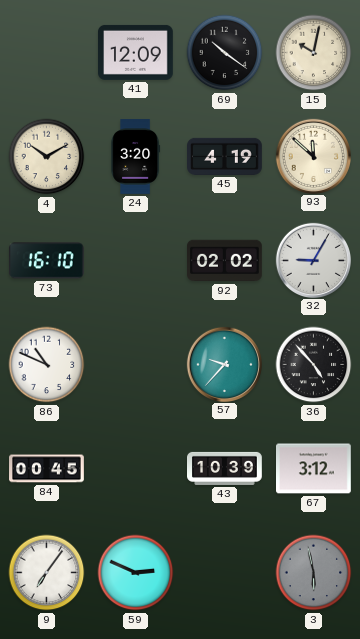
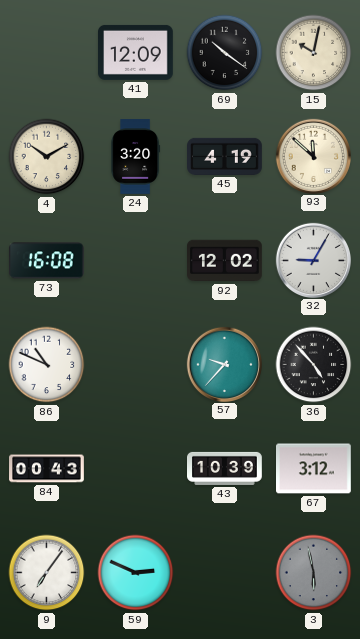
73: 16:10 -> 16:08 (46, 261)
92: 02:02 -> 12:02 (225, 261)
84: 00:45 -> 00:43 (47, 469)
